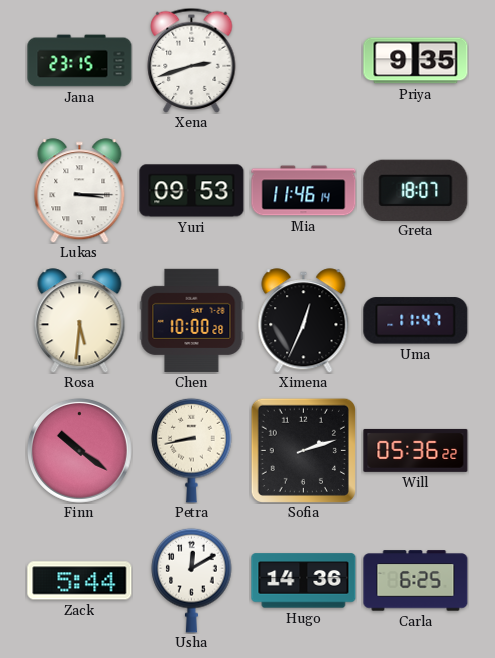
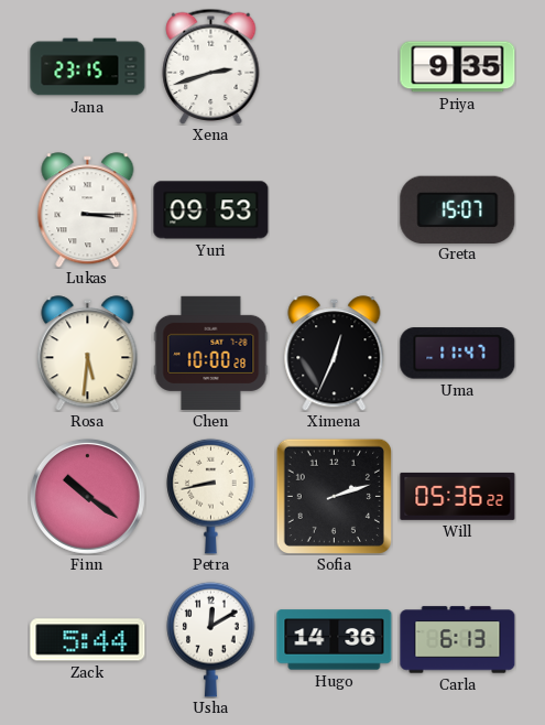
Mia: 11:46 -> none (304, 191)
Greta: 18:07 -> 15:07 (458, 209)
Carla: 6:25 -> 6:13 (458, 640)
